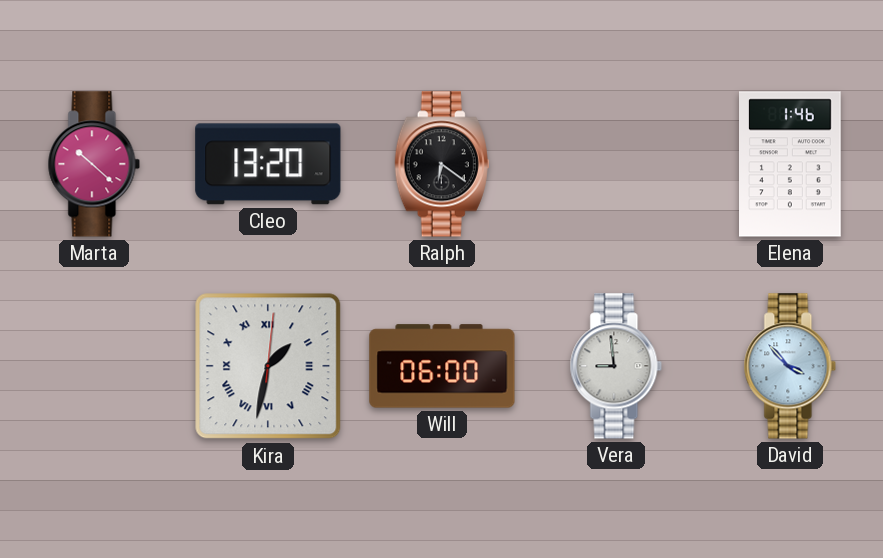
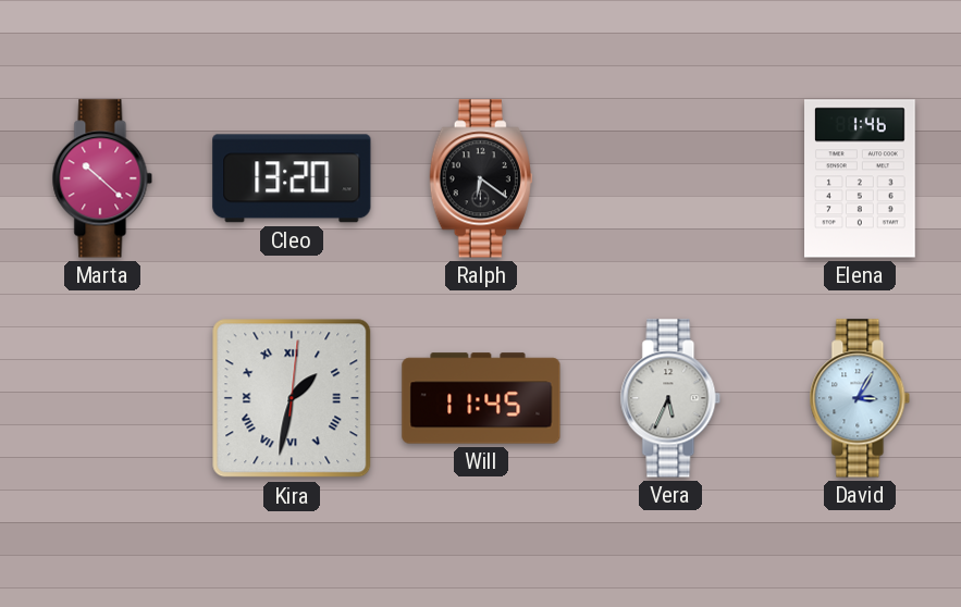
Will: 06:00 -> 11:45 (481, 398)
Vera: 8:59 -> 5:34 (670, 398)
David: 3:53 -> 3:05 (860, 398)
